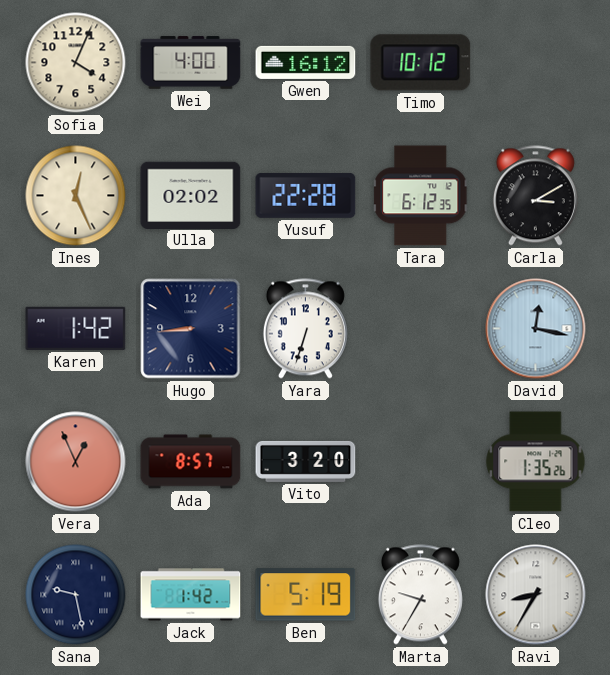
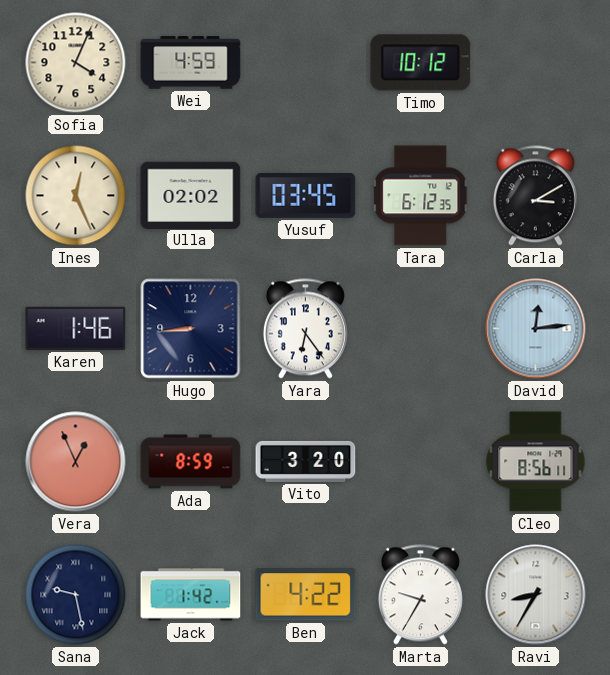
Wei: 4:00 -> 4:59 (191, 63)
Gwen: 16:12 -> none (306, 62)
Yusuf: 22:28 -> 03:45 (306, 195)
Karen: 1:42 -> 1:46 (76, 328)
Yara: 6:33 -> 6:24 (305, 329)
David: 12:17 -> 12:14 (536, 329)
Ada: 8:57 -> 8:59 (191, 462)
Cleo: 1:35 -> 8:56 (536, 462)
Ben: 5:19 -> 4:22 (306, 595)
